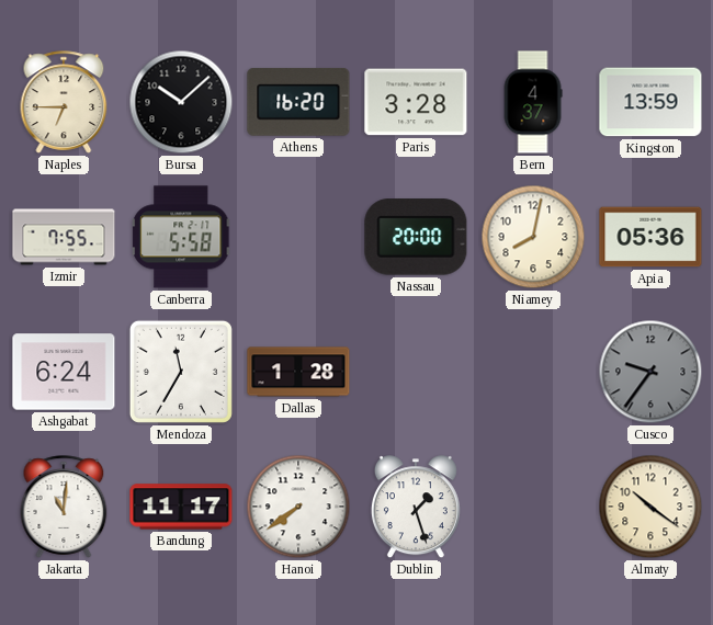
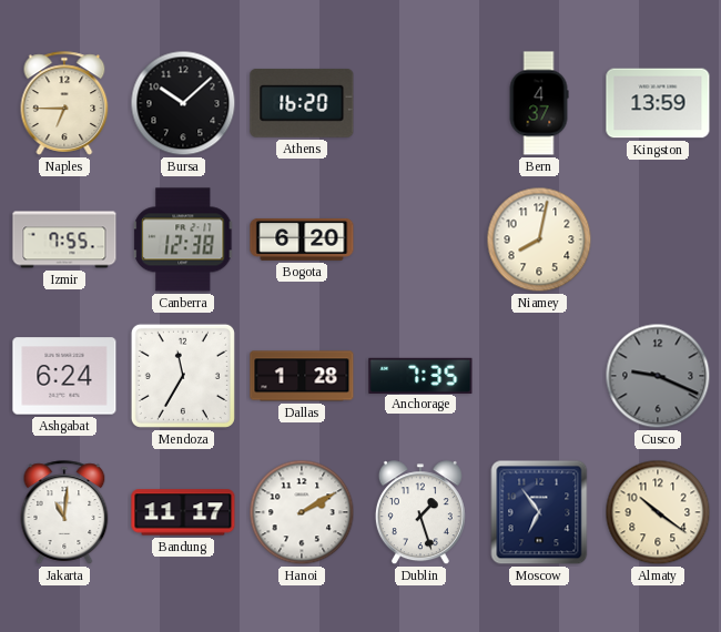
Paris: 3:28 -> none (416, 102)
Canberra: 5:58 -> 12:38 (184, 239)
Bogota: none -> 6:20 (302, 239)
Nassau: 20:00 -> none (416, 237)
Apia: 05:36 -> none (650, 237)
Anchorage: none -> 7:35 (420, 375)
Cusco: 9:36 -> 9:19 (658, 376)
Hanoi: 7:39 -> 2:10 (302, 512)
Moscow: none -> 6:54 (539, 512)
